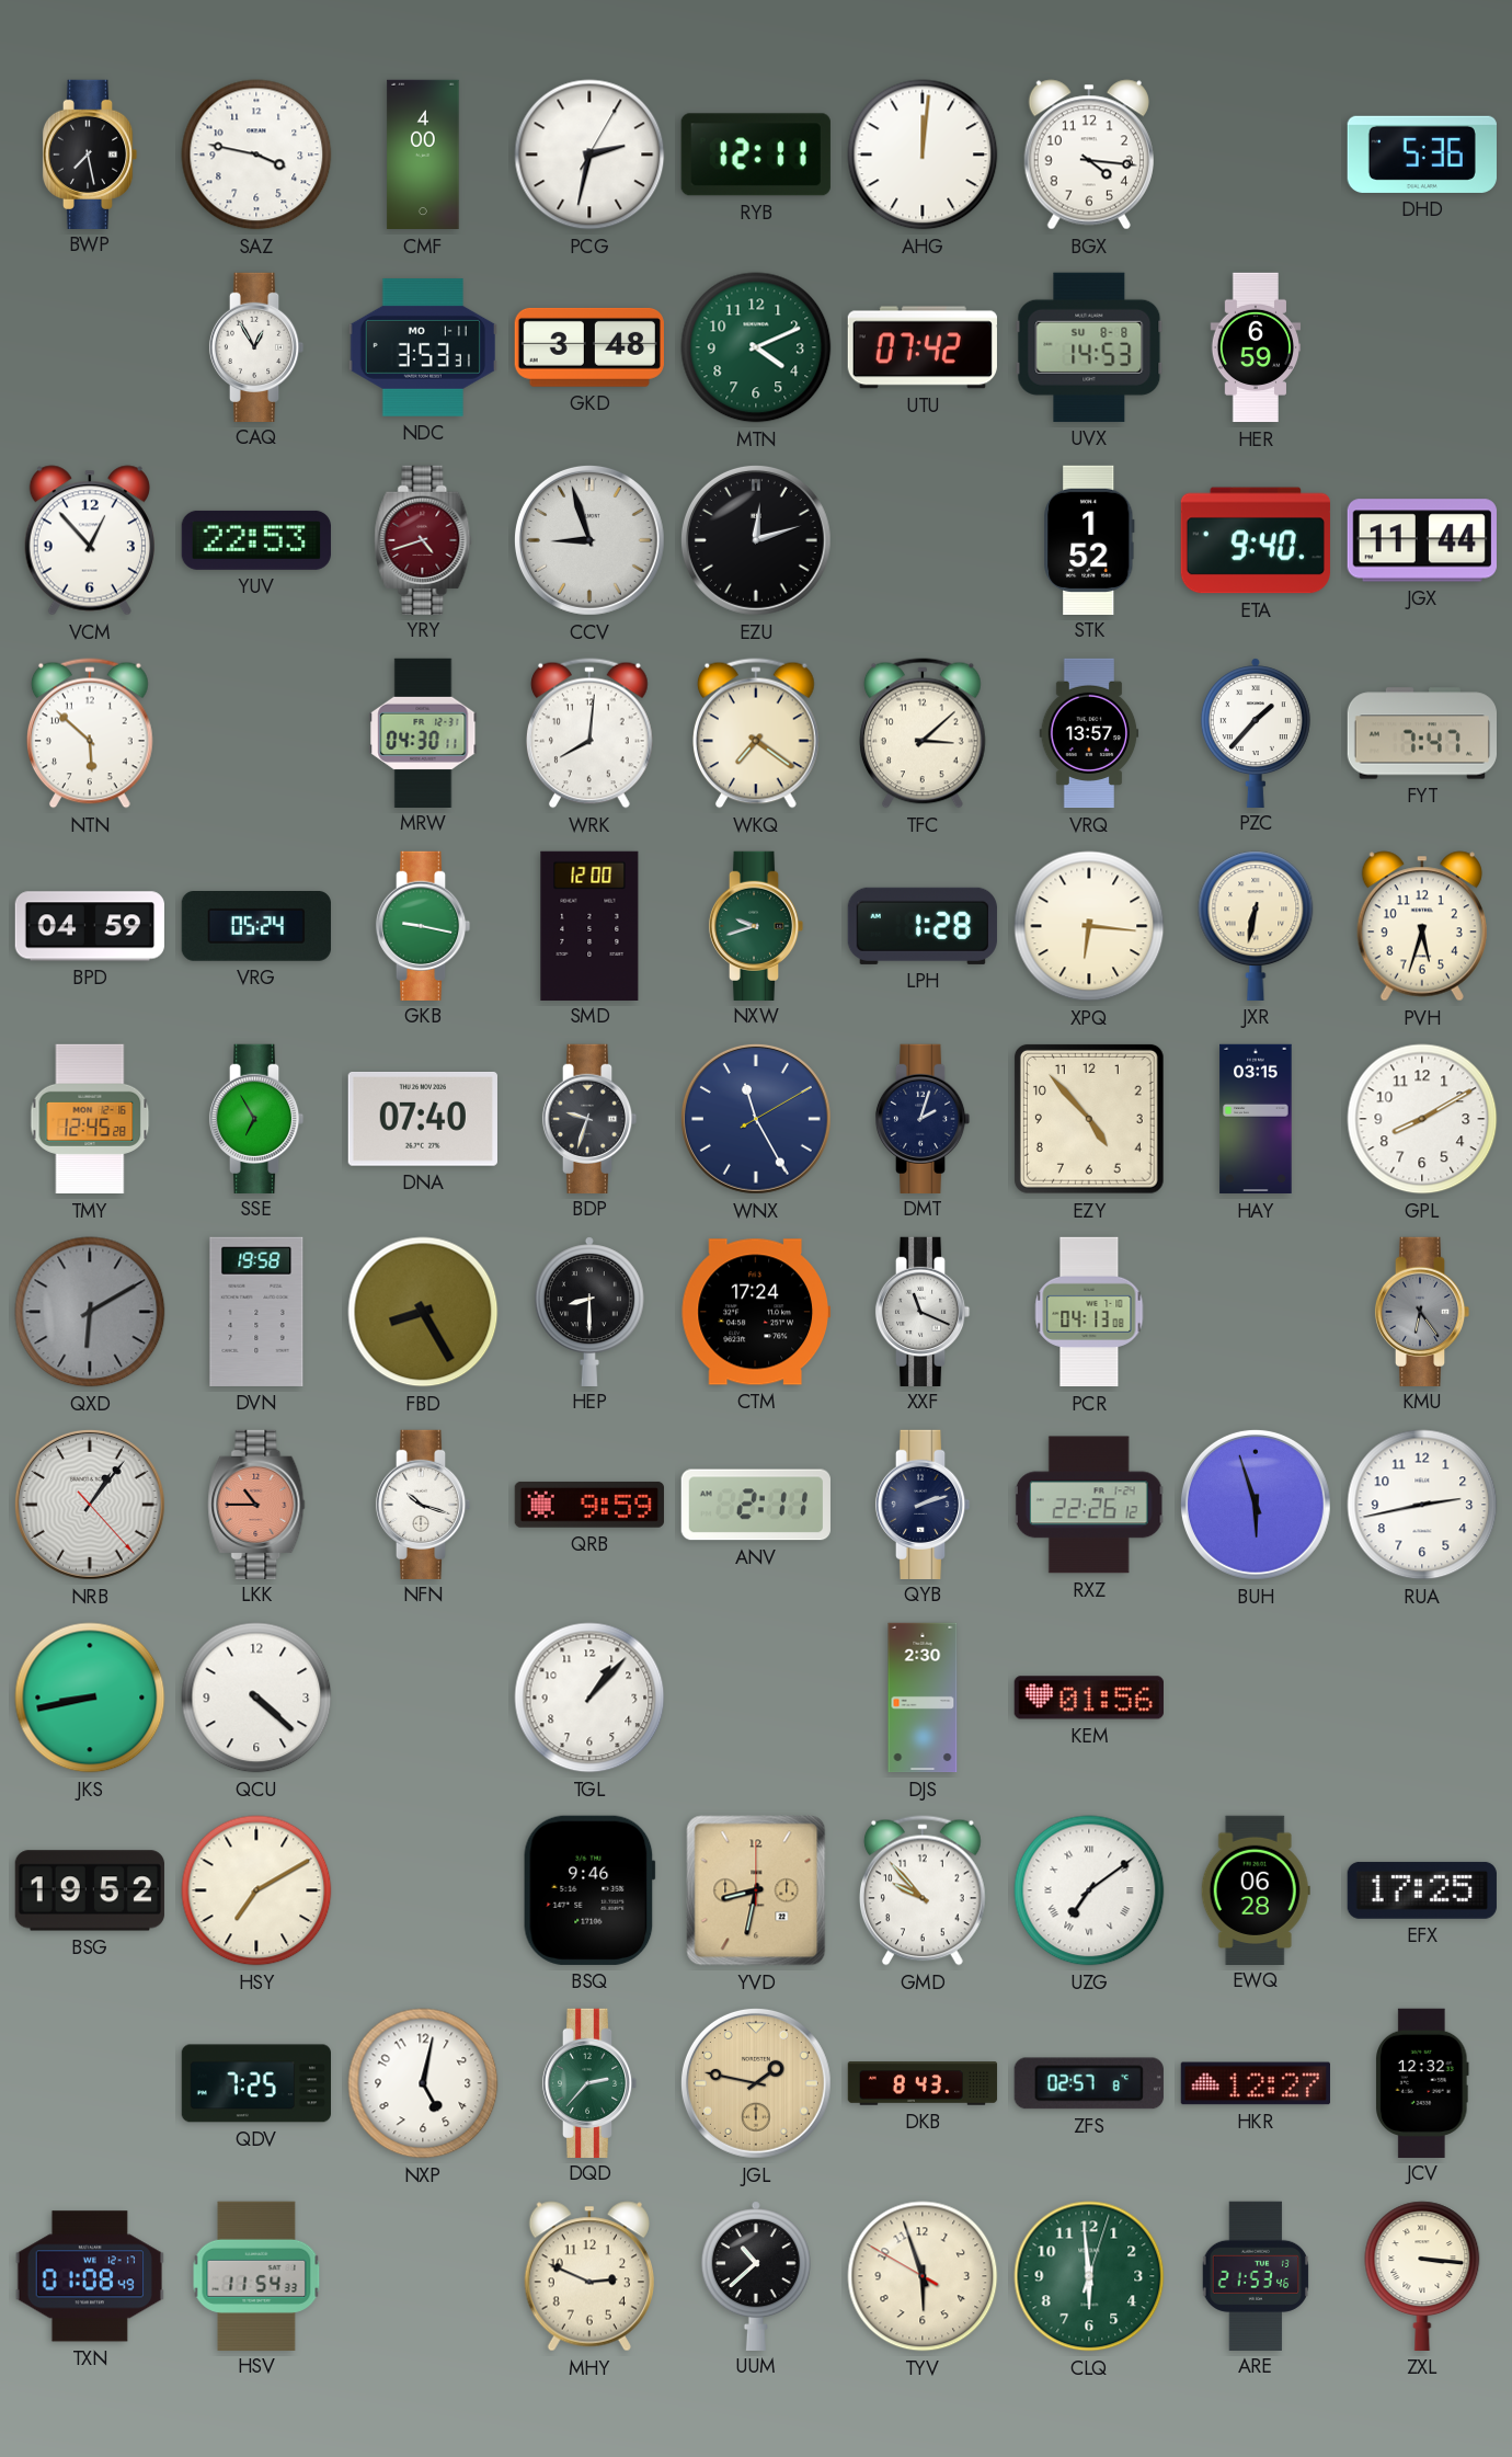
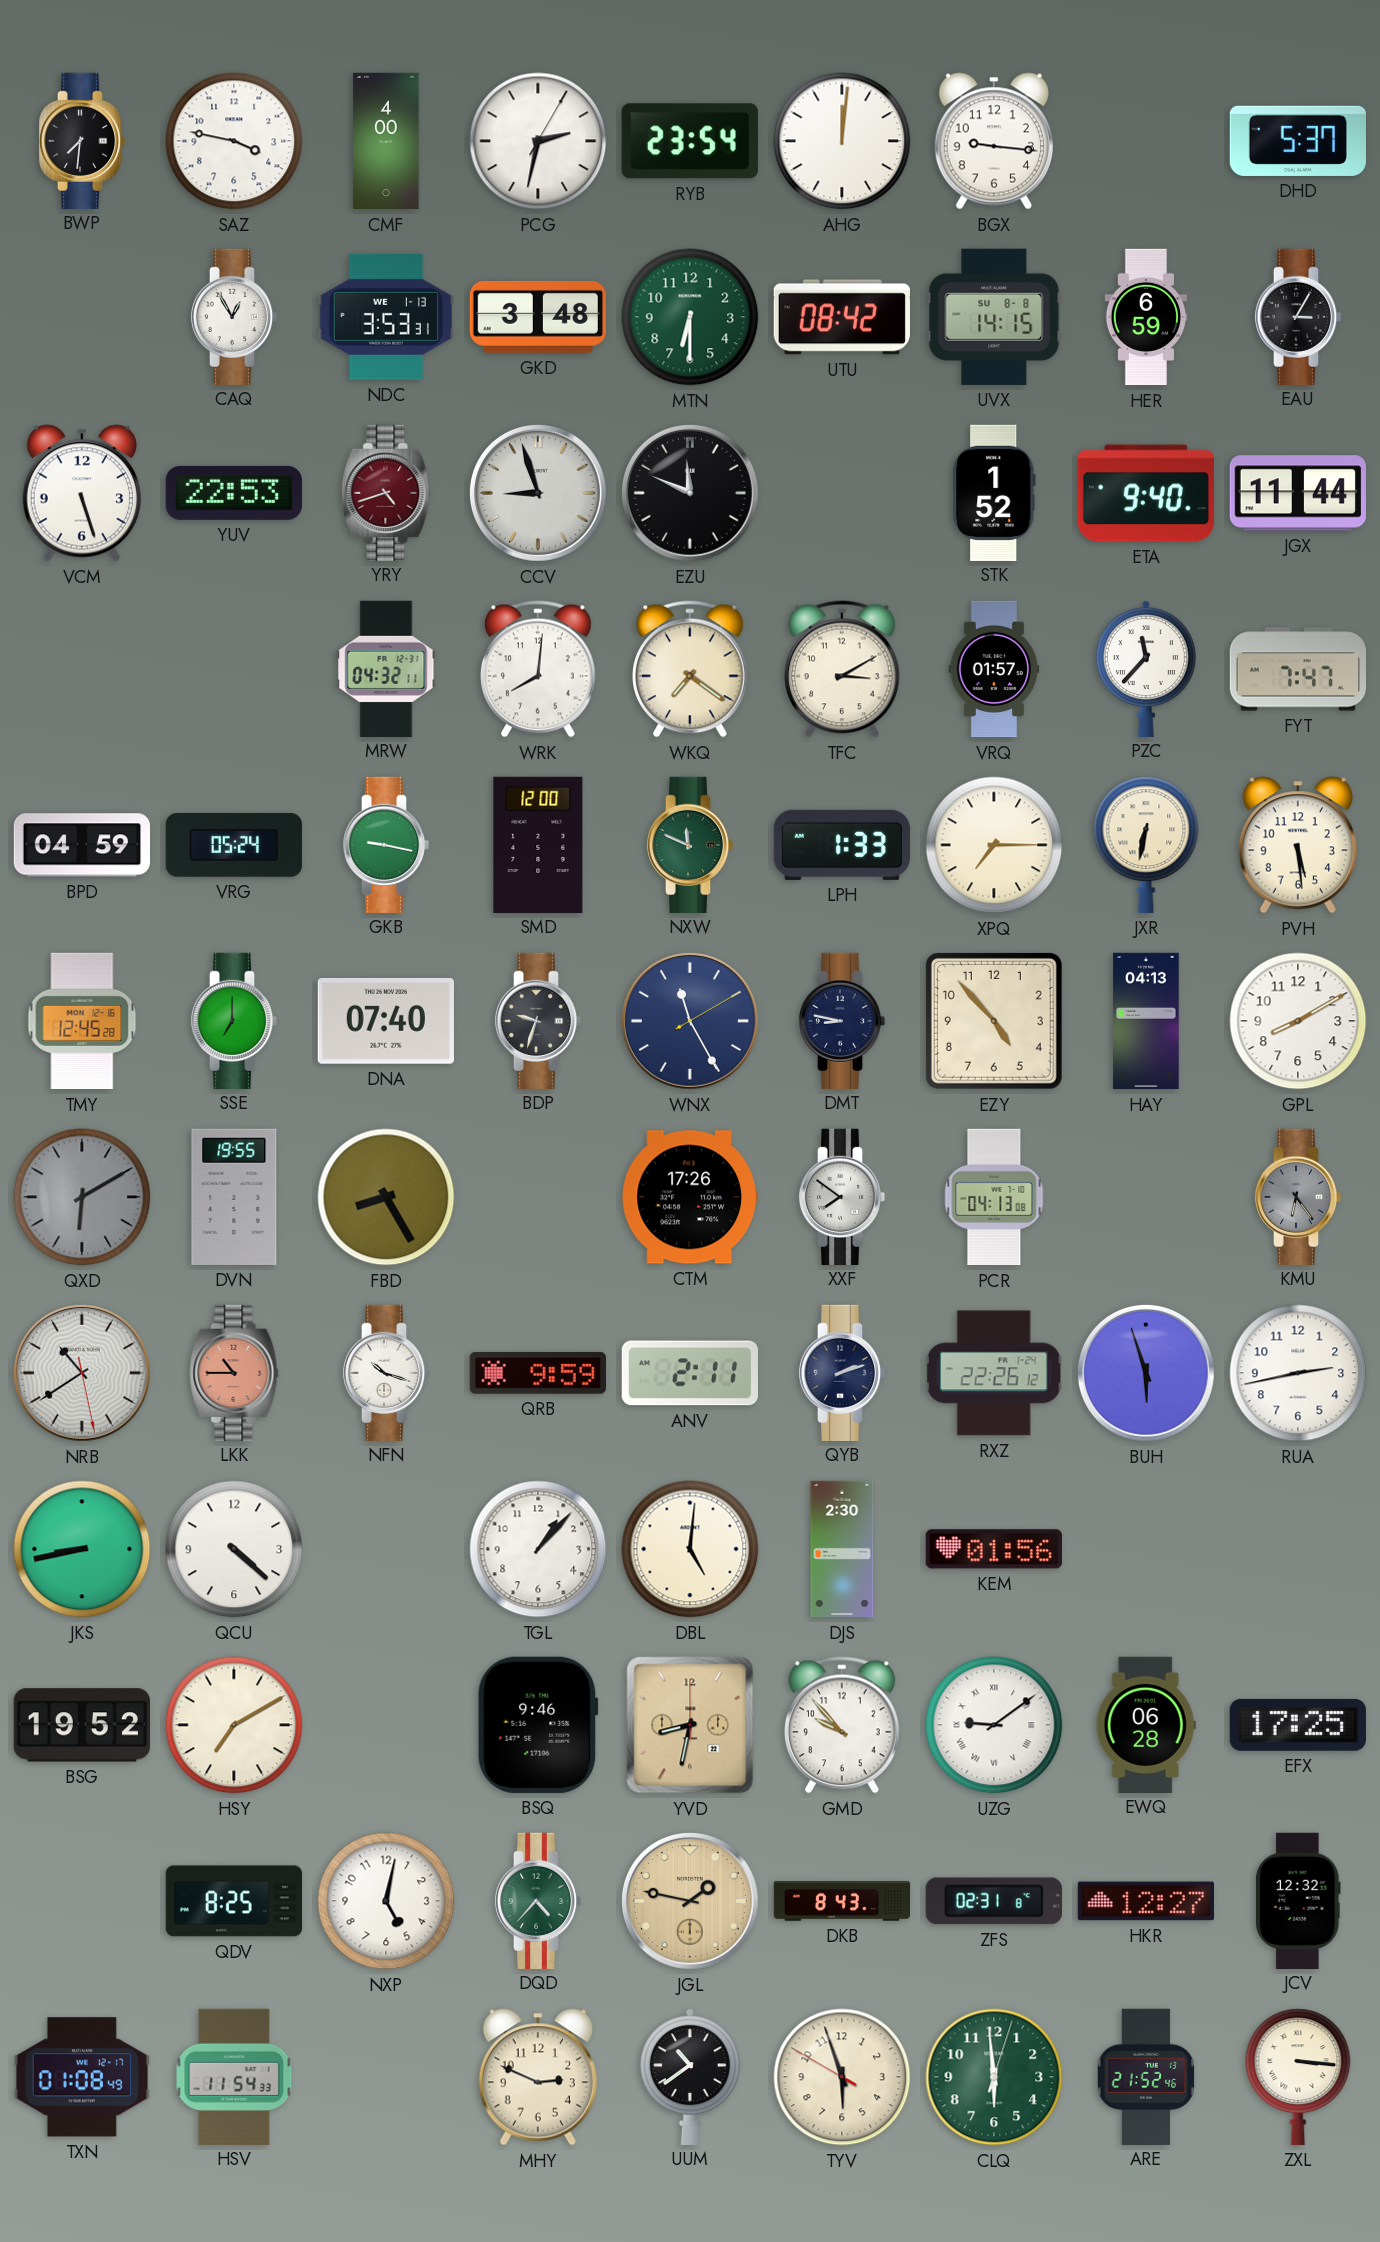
BWP: 7:28 -> 7:31 (82, 140)
RYB: 12:11 -> 23:54 (690, 141)
BGX: 4:16 -> 9:16 (994, 141)
DHD: 5:36 -> 5:37 (1298, 141)
NDC date: MO 1-11 -> WE 1-13 (386, 317)
MTN: 4:11 -> 6:30 (690, 317)
UTU: 07:42 -> 08:42 (842, 317)
UVX: 14:53 -> 14:15 (994, 317)
EAU: none -> 3:05 (1298, 316)
VCM: 12:53 -> 5:27 (82, 493)
EZU: 12:12 -> 11:49 (690, 493)
NTN: 5:52 -> none (91, 733)
MRW: 04:30 -> 04:32 (386, 668)
TFC: 3:08 -> 3:10 (843, 669)
VRQ: 13:57 -> 01:57 (994, 669)
PZC: 1:37 -> 11:37 (1146, 668)
NXW: 9:42 -> 11:49 (690, 844)
LPH: 1:28 -> 1:33 (842, 845)
XPQ: 6:16 -> 7:15 (994, 845)
PVH: 5:33 -> 5:29 (1298, 845)
SSE: 6:55 -> 7:00 (234, 1020)
DMT: 2:03 -> 8:47 (842, 1020)
HAY: 03:15 -> 04:13 (1146, 1021)
DVN: 19:58 -> 19:55 (234, 1197)
HEP: 8:30 -> none (589, 1311)
CTM: 17:24 -> 17:26 (690, 1197)
XXF: 11:19 -> 7:51 (842, 1196)
NRB: 1:06 -> 10:39 (82, 1373)
DBL: none -> 5:01 (690, 1549)
UZG: 7:09 -> 9:09 (994, 1725)
QDV: 7:25 -> 8:25 (233, 1901)
DQD: 2:37 -> 4:37 (538, 1900)
ZFS: 02:57 -> 02:31 (994, 1901)
UUM: 10:38 -> 10:39 (690, 2076)
ARE: 21:53 -> 21:52 (1146, 2076)
